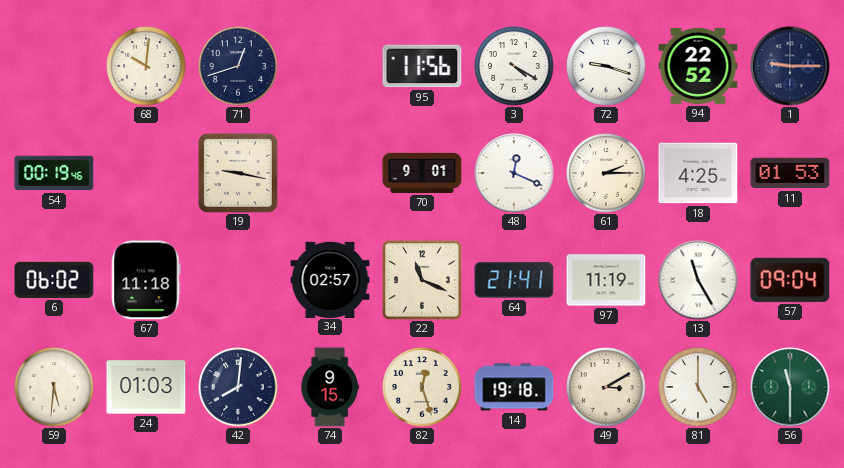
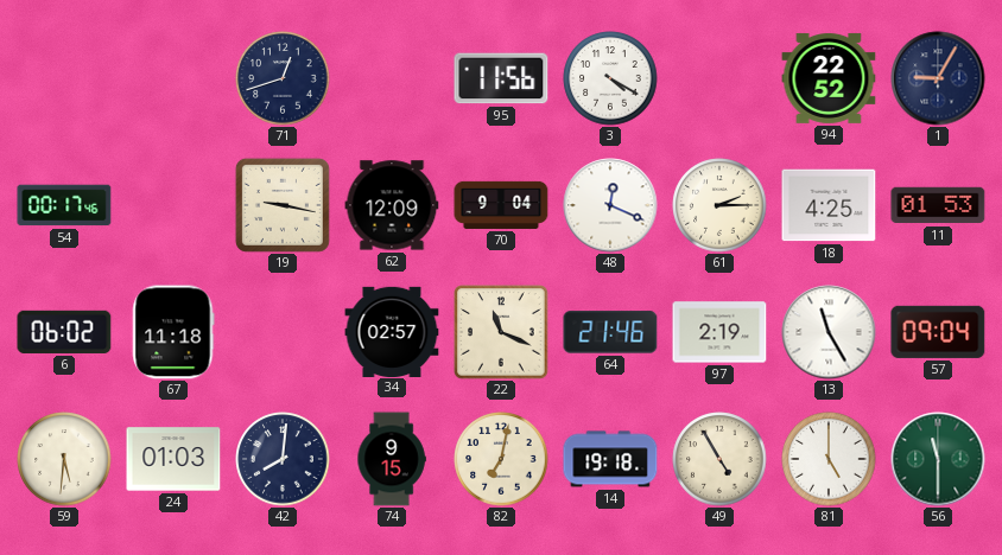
68: 10:01 -> none (146, 66)
72: 9:18 -> none (606, 66)
1: 9:15 -> 9:05 (938, 78)
54: 00:19 -> 00:17 (64, 205)
62: none -> 12:09 (392, 205)
70: 9:01 -> 9:04 (501, 205)
64: 21:41 -> 21:46 (610, 332)
97: 11:19 -> 2:19 (719, 332)
82: 12:27 -> 7:02 (501, 459)
49: 3:10 -> 4:55 (719, 459)
